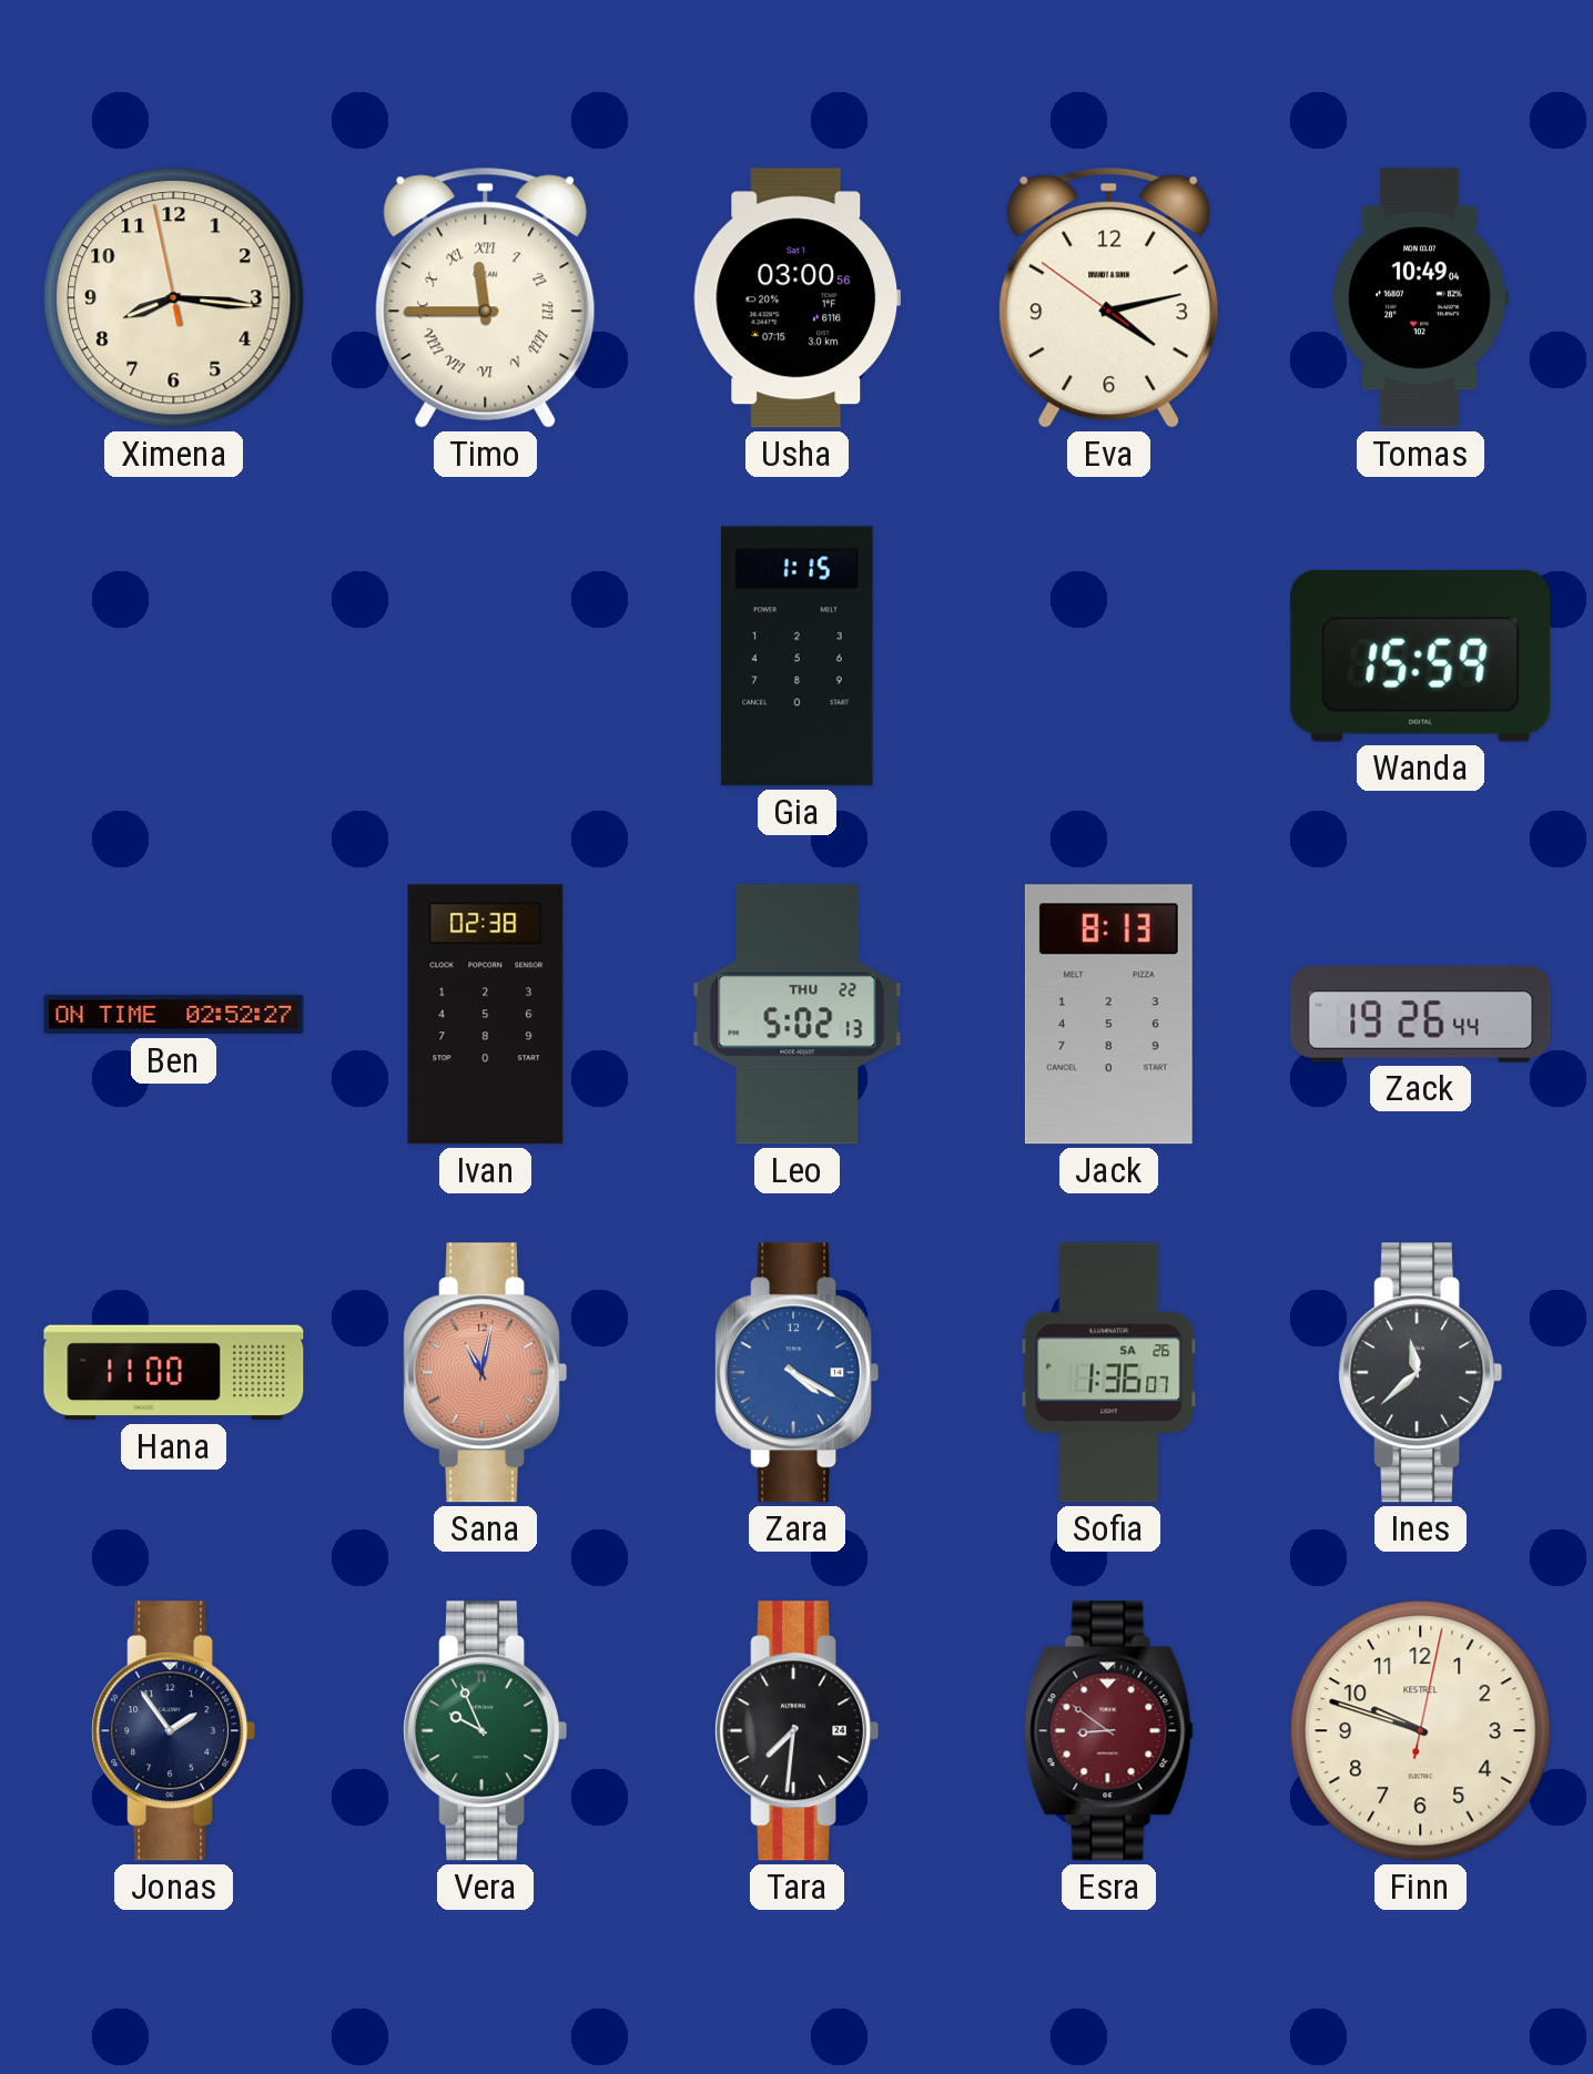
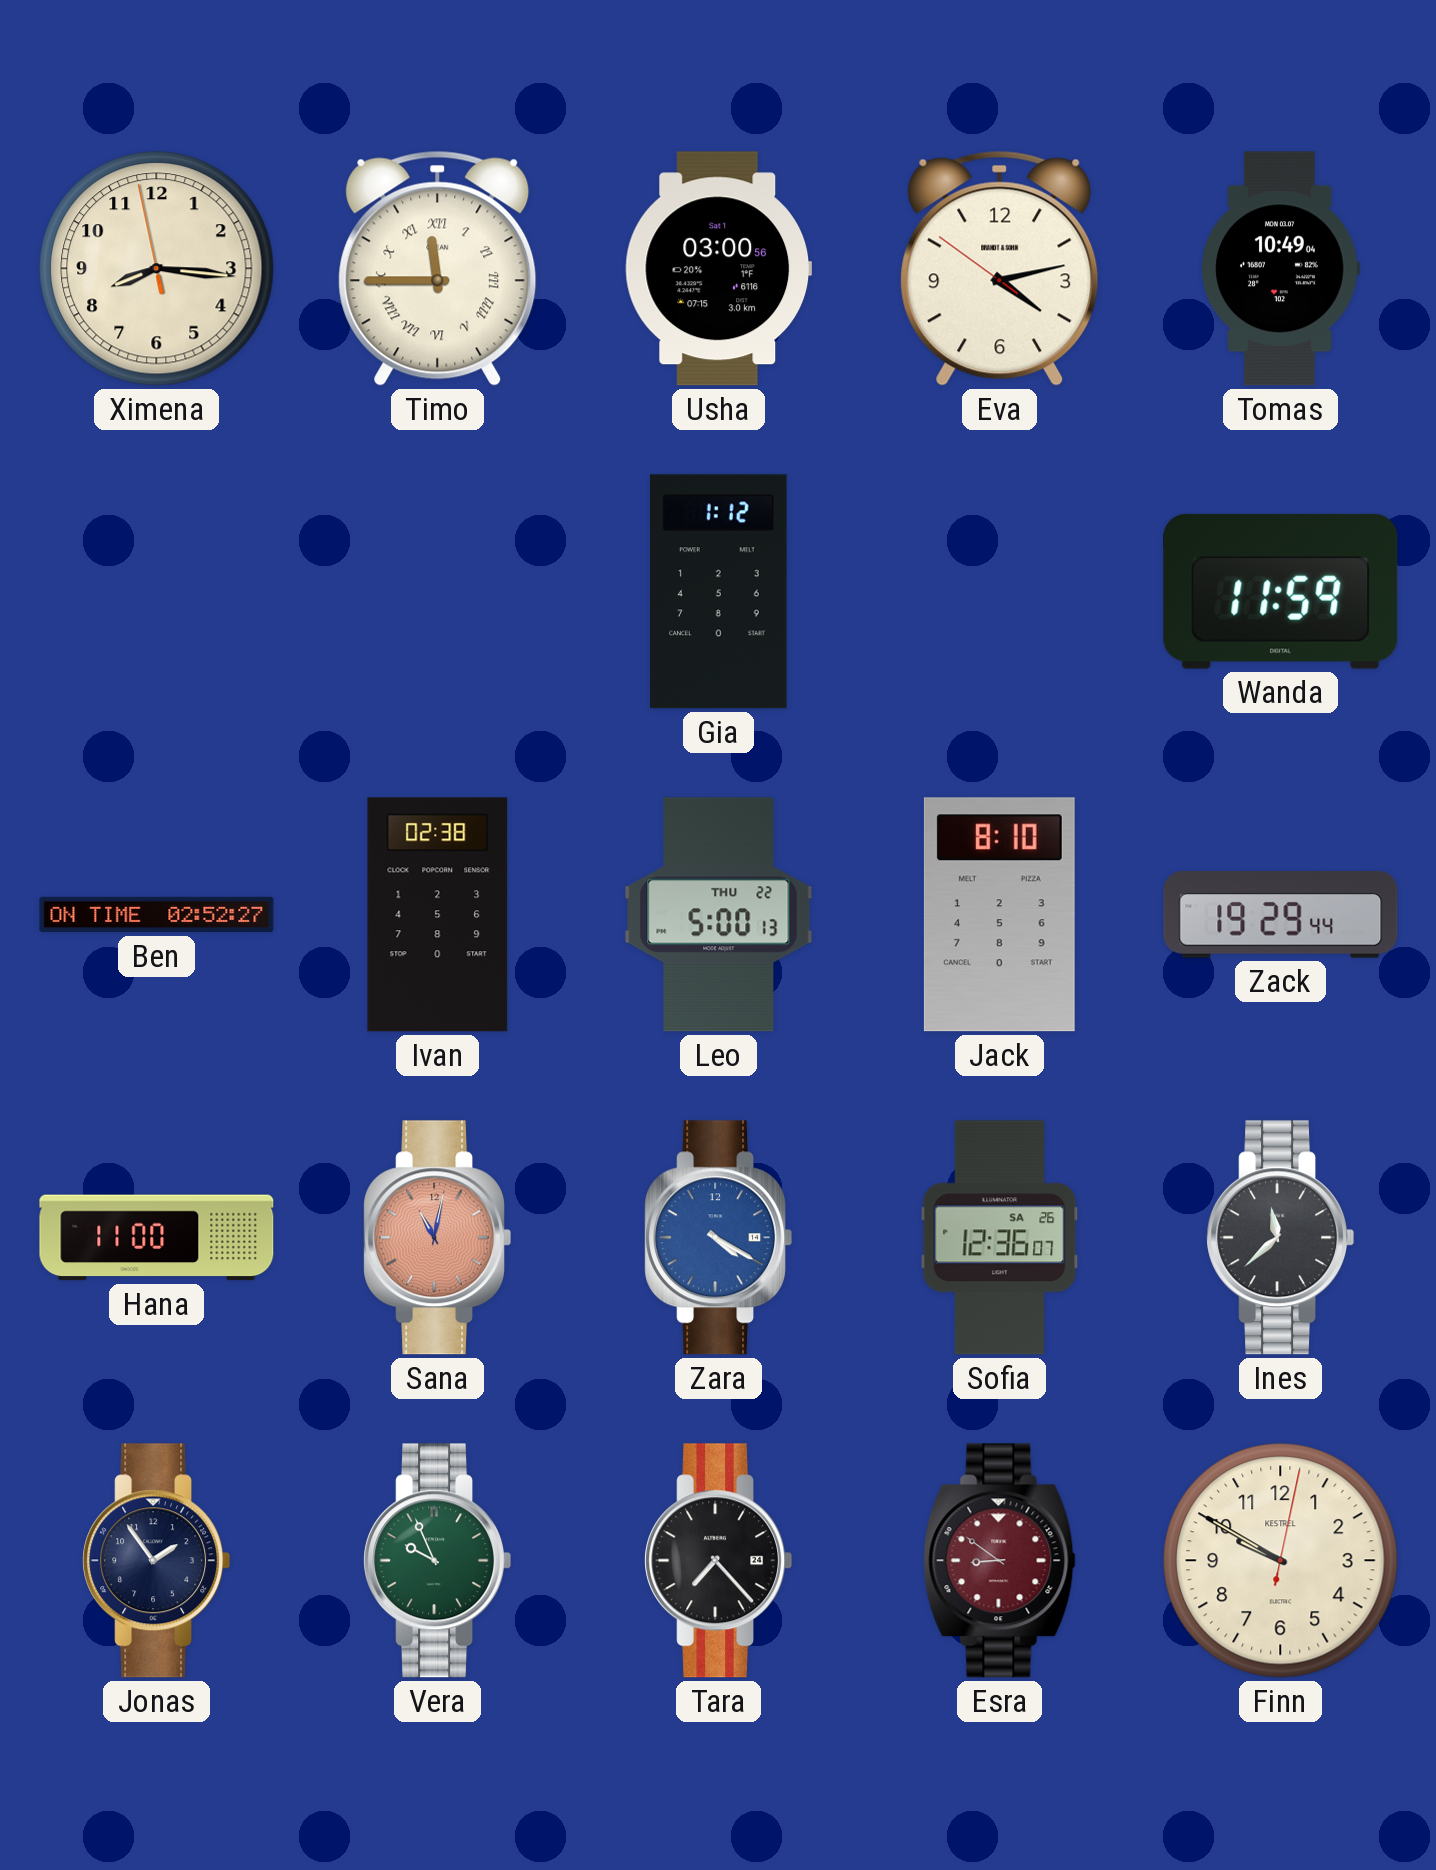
Gia: 1:15 -> 1:12 (719, 592)
Wanda: 15:59 -> 11:59 (1281, 591)
Leo: 5:02 -> 5:00 (719, 915)
Jack: 8:13 -> 8:10 (999, 915)
Zack: 19:26 -> 19:29 (1281, 915)
Sofia: 1:36 -> 12:36 (1000, 1238)
Tara: 7:31 -> 7:23 (719, 1561)
Finn: 9:48 -> 9:50 (1281, 1561)
